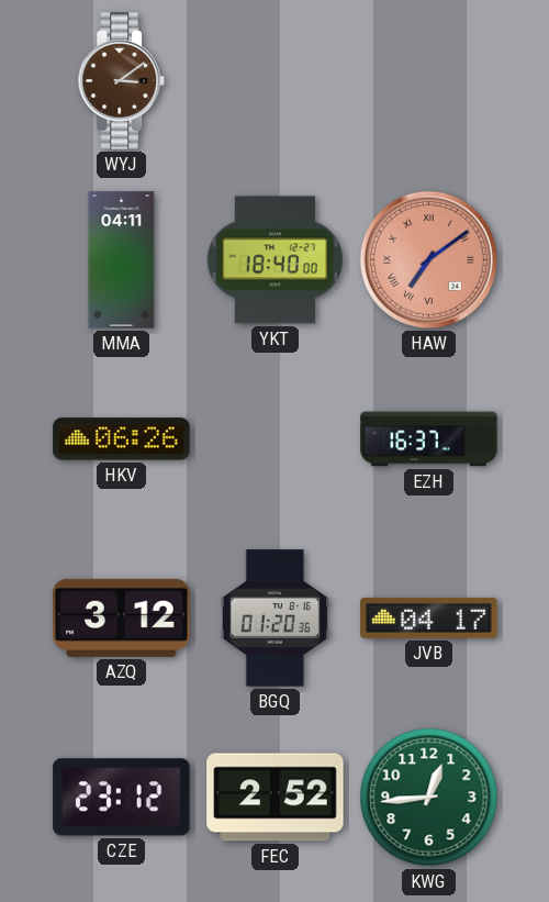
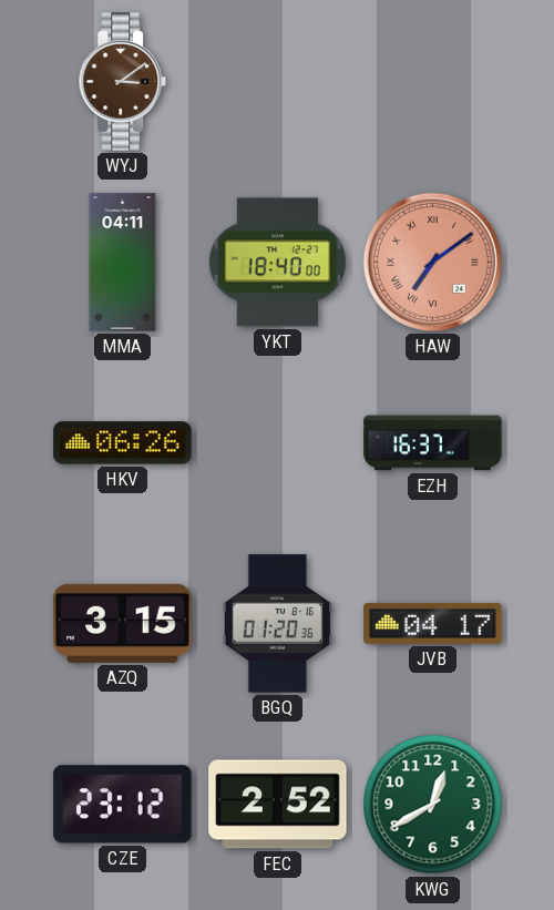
AZQ: 3:12 -> 3:15 (123, 623)
KWG: 12:44 -> 12:40 (433, 805)
